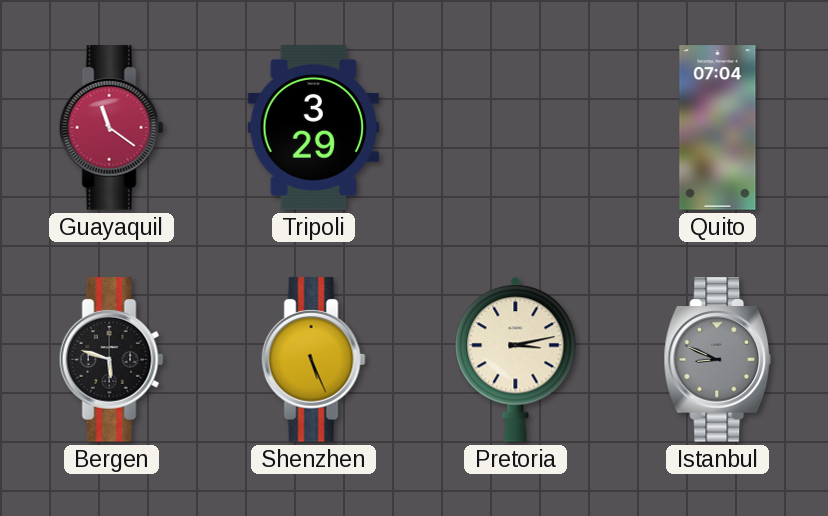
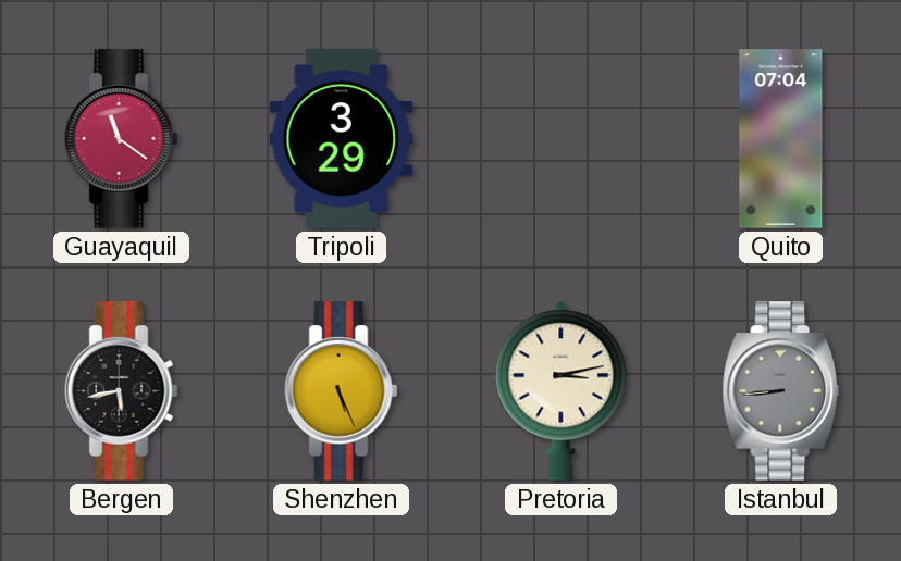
Bergen: 5:48 -> 5:43 (121, 391)
Istanbul: 8:49 -> 8:44 (781, 391)
